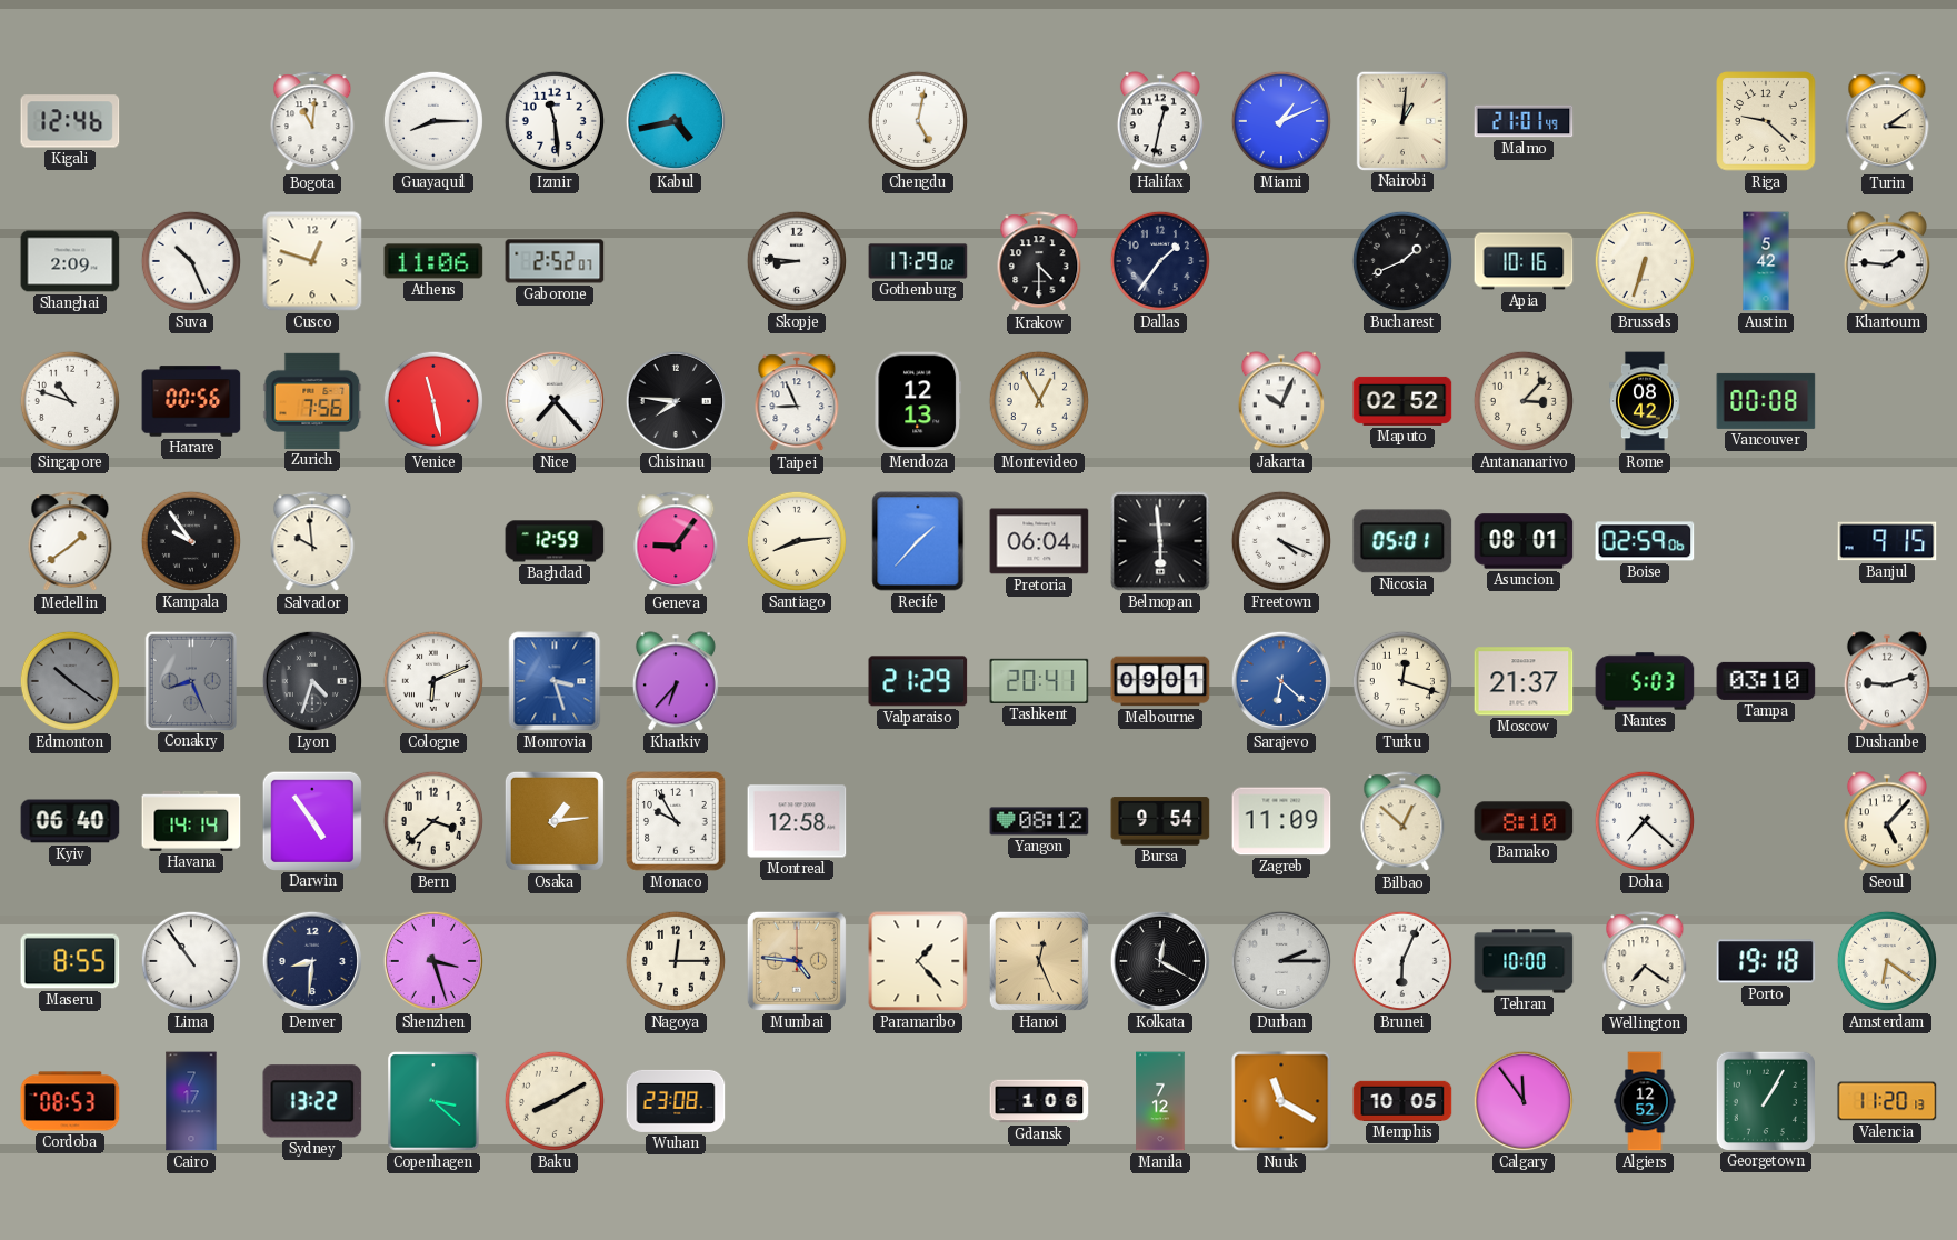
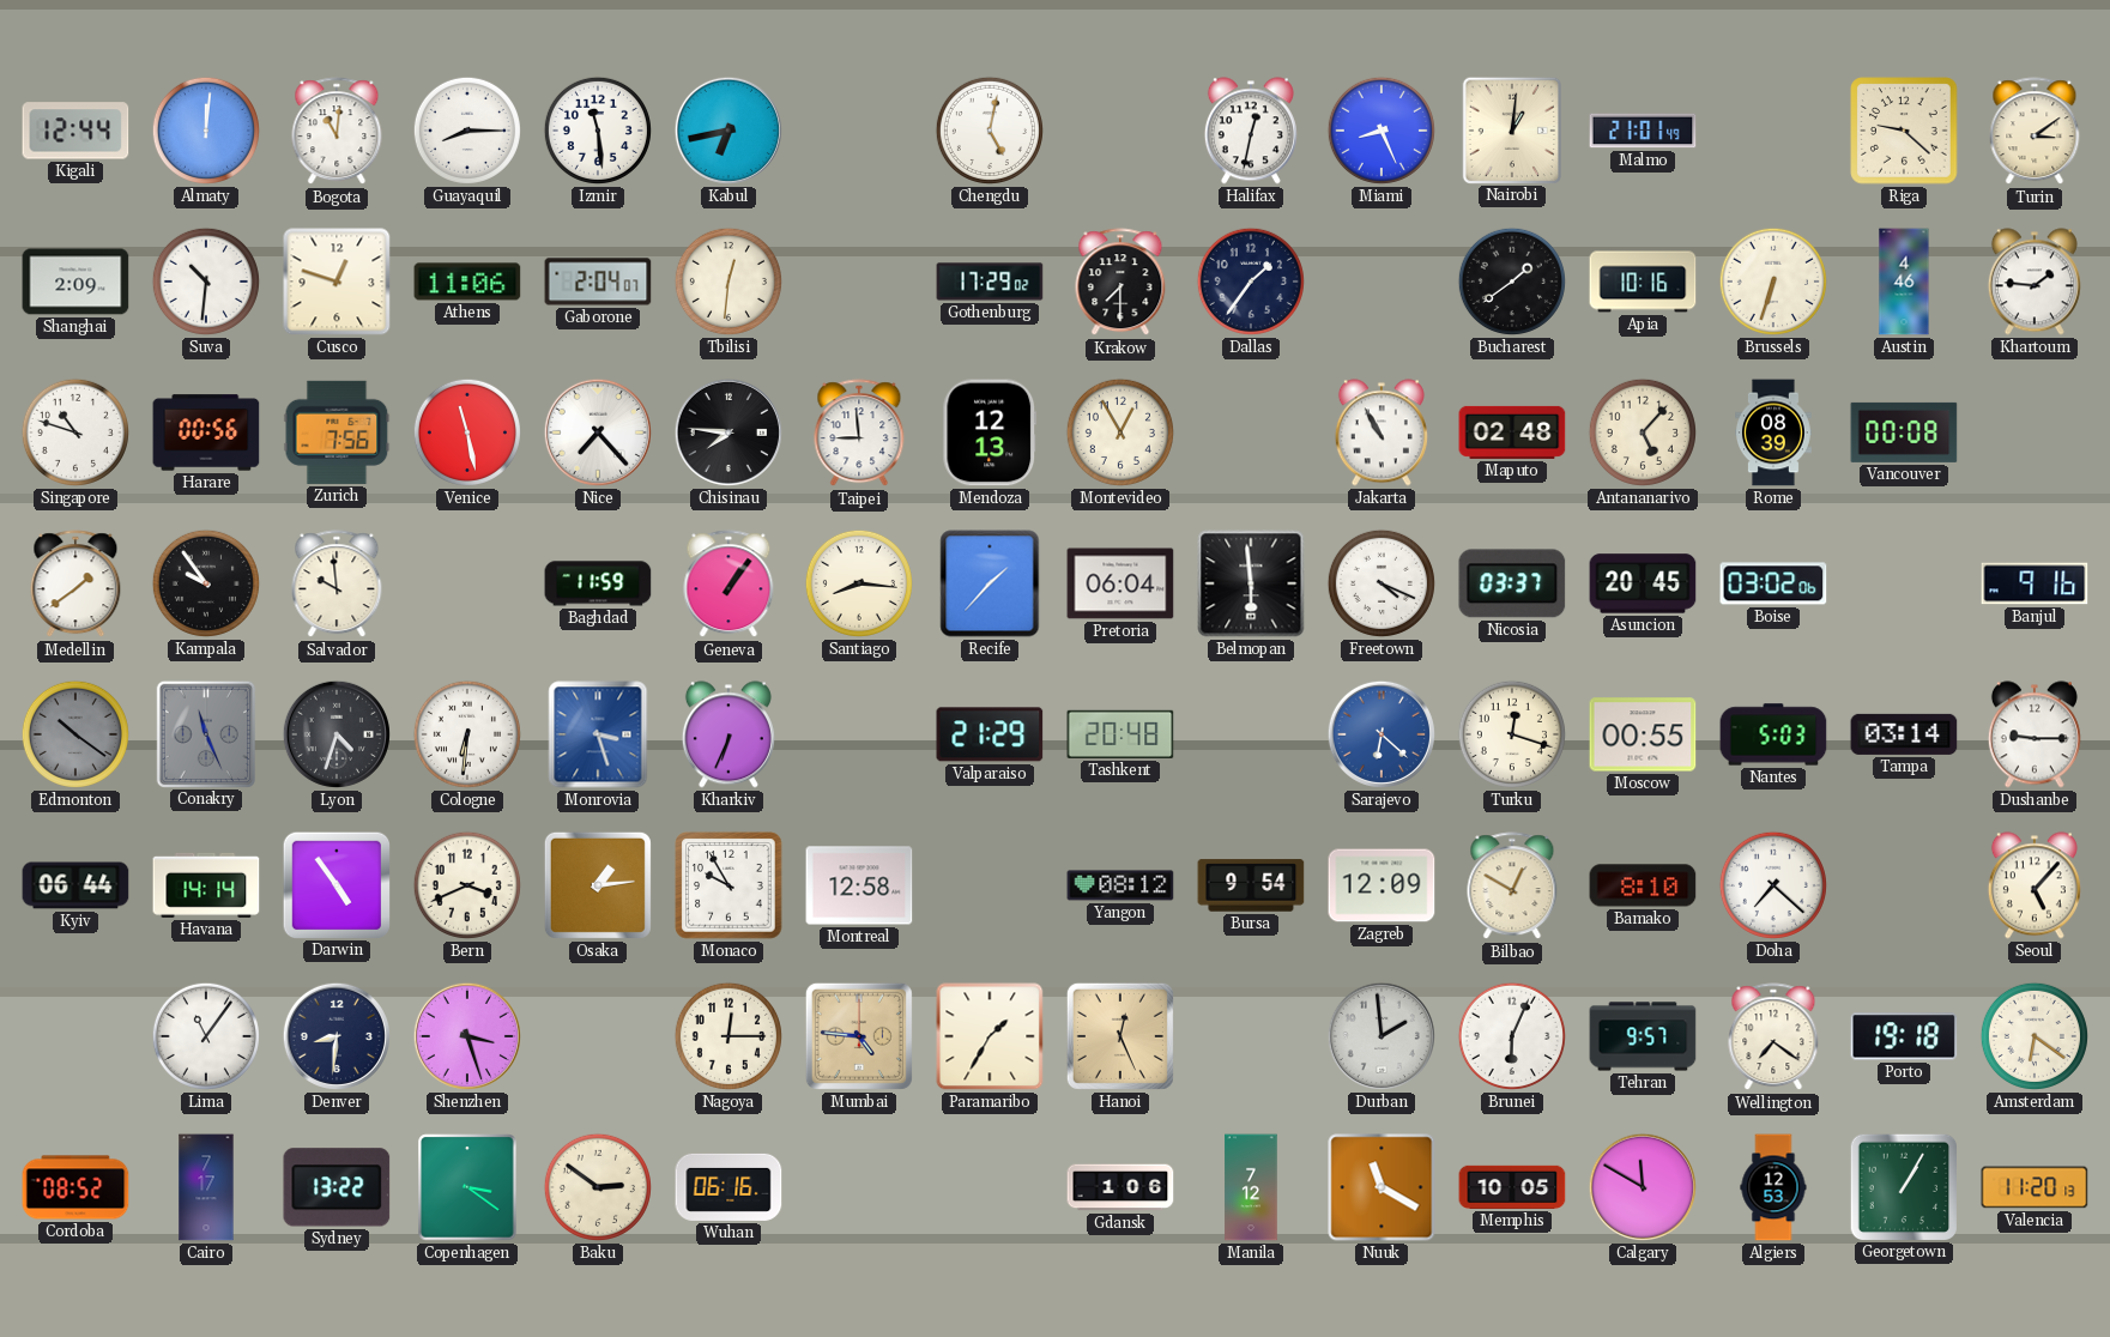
Kigali: 12:46 -> 12:44 (75, 131)
Almaty: none -> 12:01 (206, 131)
Kabul: 4:43 -> 6:43 (728, 131)
Miami: 1:11 -> 8:26 (1382, 131)
Suva: 10:26 -> 10:31 (206, 282)
Gaborone: 2:52 -> 2:04 (598, 282)
Tbilisi: none -> 12:31 (728, 282)
Skopje: 8:46 -> none (797, 261)
Krakow: 4:30 -> 7:30 (1120, 283)
Bucharest: 1:41 -> 1:39 (1512, 282)
Austin: 5:42 -> 4:46 (1904, 282)
Taipei: 8:56 -> 8:59 (859, 434)
Jakarta: 10:04 -> 10:55 (1382, 432)
Maputo: 02:52 -> 02:48 (1512, 432)
Antananarivo: 3:07 -> 5:07 (1643, 432)
Rome: 08:42 -> 08:39 (1775, 432)
Baghdad: 12:59 -> 11:59 (598, 583)
Geneva: 9:06 -> 1:06 (728, 585)
Santiago: 8:14 -> 8:16 (859, 583)
Nicosia: 05:01 -> 03:37 (1512, 583)
Asuncion: 08:01 -> 20:45 (1643, 583)
Boise: 02:59 -> 03:02 (1773, 583)
Banjul: 9:15 -> 9:16 (2035, 583)
Conakry: 8:26 -> 11:26 (205, 733)
Cologne: 6:11 -> 6:31 (467, 734)
Kharkiv: 6:37 -> 6:34 (728, 734)
Tashkent: 20:41 -> 20:48 (1120, 734)
Melbourne: 09:01 -> none (1160, 681)
Moscow: 21:37 -> 00:55 (1643, 734)
Tampa: 03:10 -> 03:14 (1904, 734)
Dushanbe: 9:12 -> 9:15 (2035, 734)
Kyiv: 06:40 -> 06:44 (75, 885)
Bern: 3:38 -> 3:41 (467, 885)
Zagreb: 11:09 -> 12:09 (1382, 885)
Bilbao: 12:52 -> 12:50 (1512, 887)
Maseru: 8:55 -> none (70, 961)
Lima: 10:54 -> 11:06 (206, 1036)
Paramaribo: 1:23 -> 1:35 (990, 1036)
Kolkata: 12:20 -> none (1160, 961)
Durban: 2:15 -> 1:59 (1382, 1036)
Tehran: 10:00 -> 9:57 (1643, 1036)
Cordoba: 08:53 -> 08:52 (75, 1187)
Copenhagen: 3:22 -> 3:21 (467, 1187)
Baku: 8:10 -> 2:51 (598, 1187)
Wuhan: 23:08 -> 06:16 (728, 1187)
Calgary: 11:54 -> 11:50 (1643, 1187)
Algiers: 12:52 -> 12:53 (1773, 1187)
